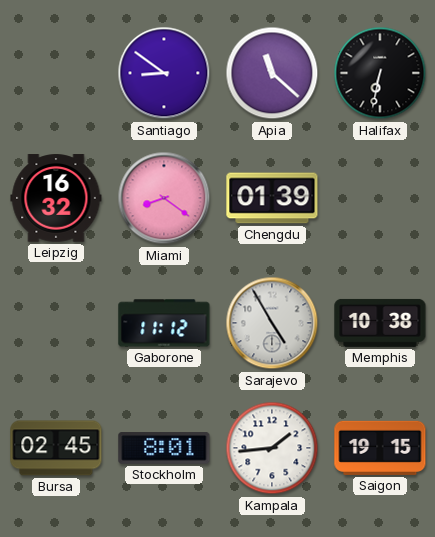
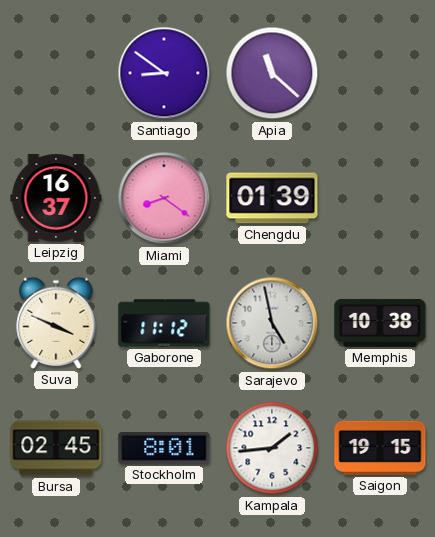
Halifax: 6:32 -> none (380, 73)
Leipzig: 16:32 -> 16:37 (56, 198)
Suva: none -> 3:49 (56, 323)
Sarajevo: 4:55 -> 4:58 (272, 323)
